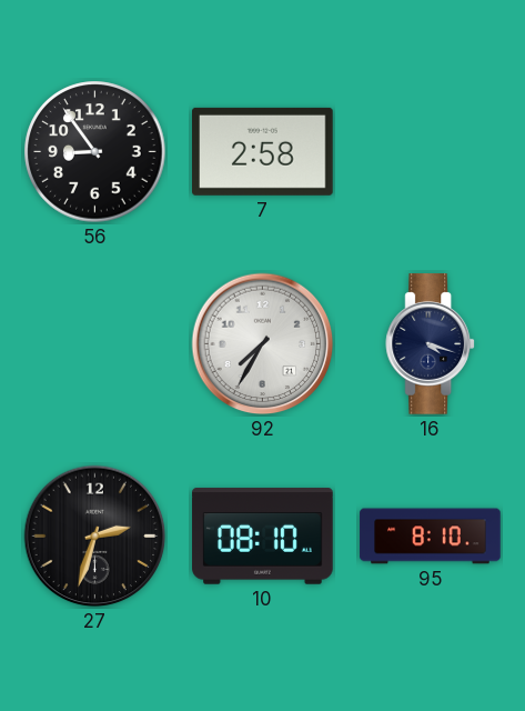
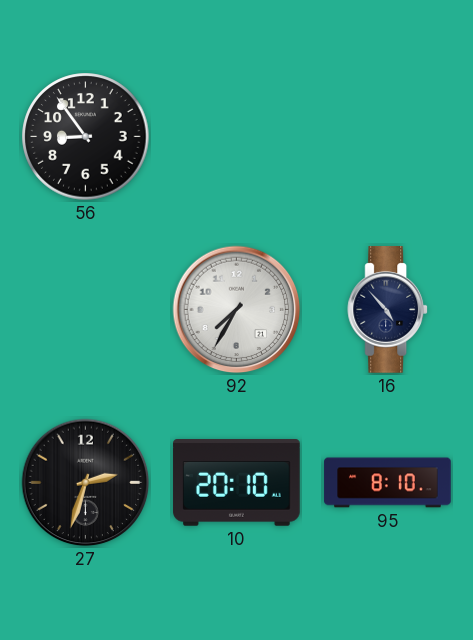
7: 2:58 -> none (263, 151)
16: 4:18 -> 4:53 (388, 310)
10: 08:10 -> 20:10 (237, 483)
